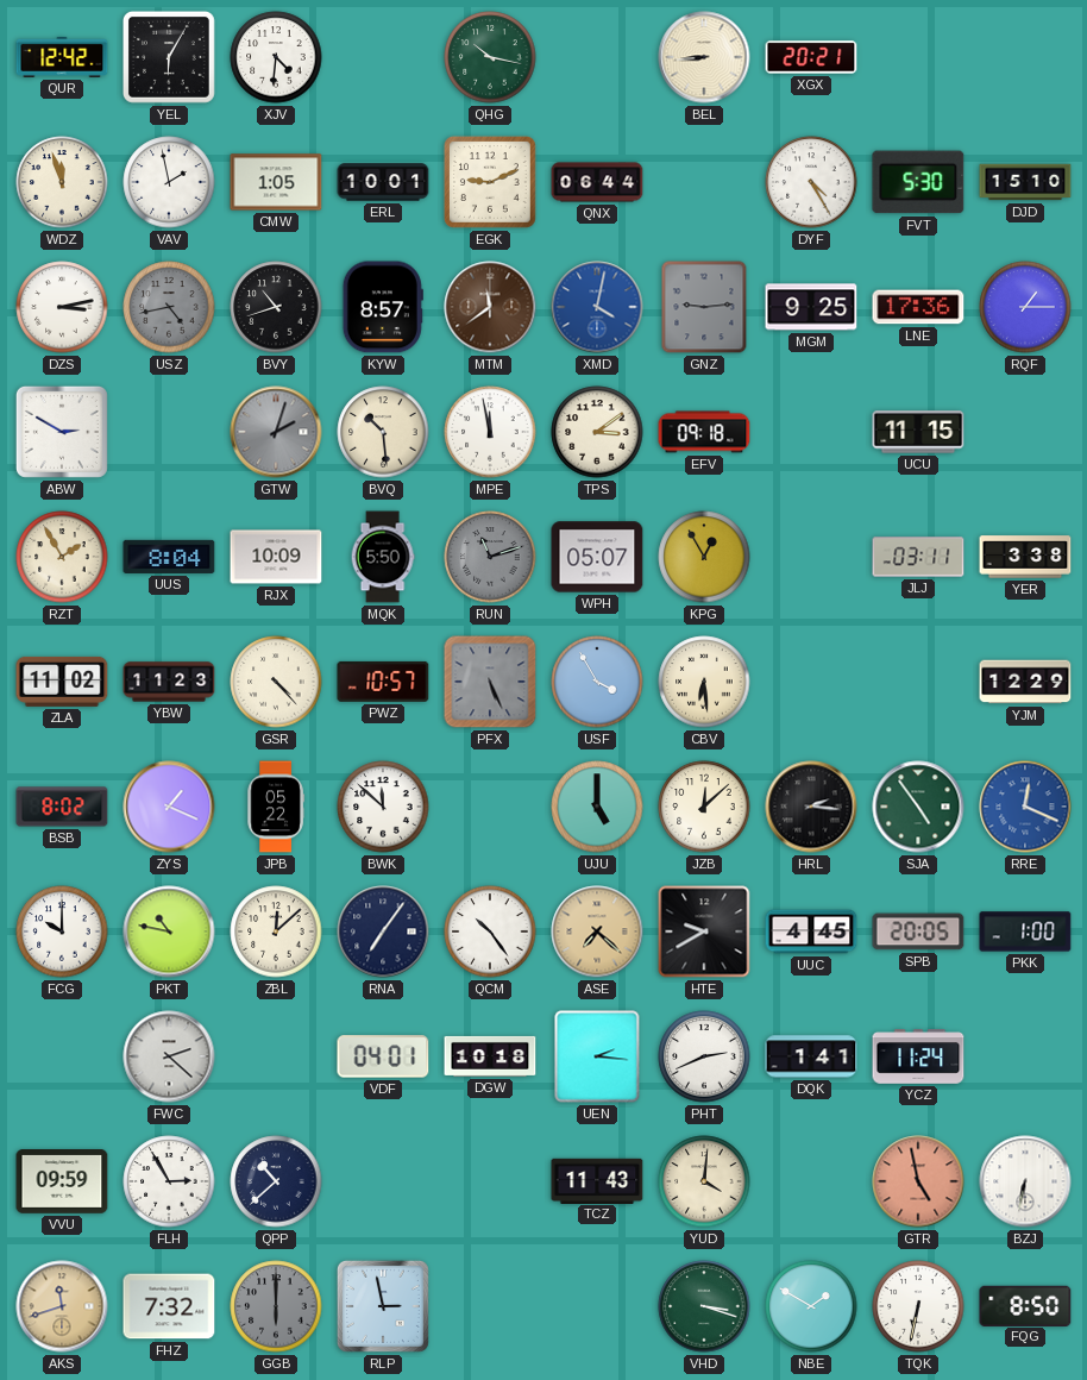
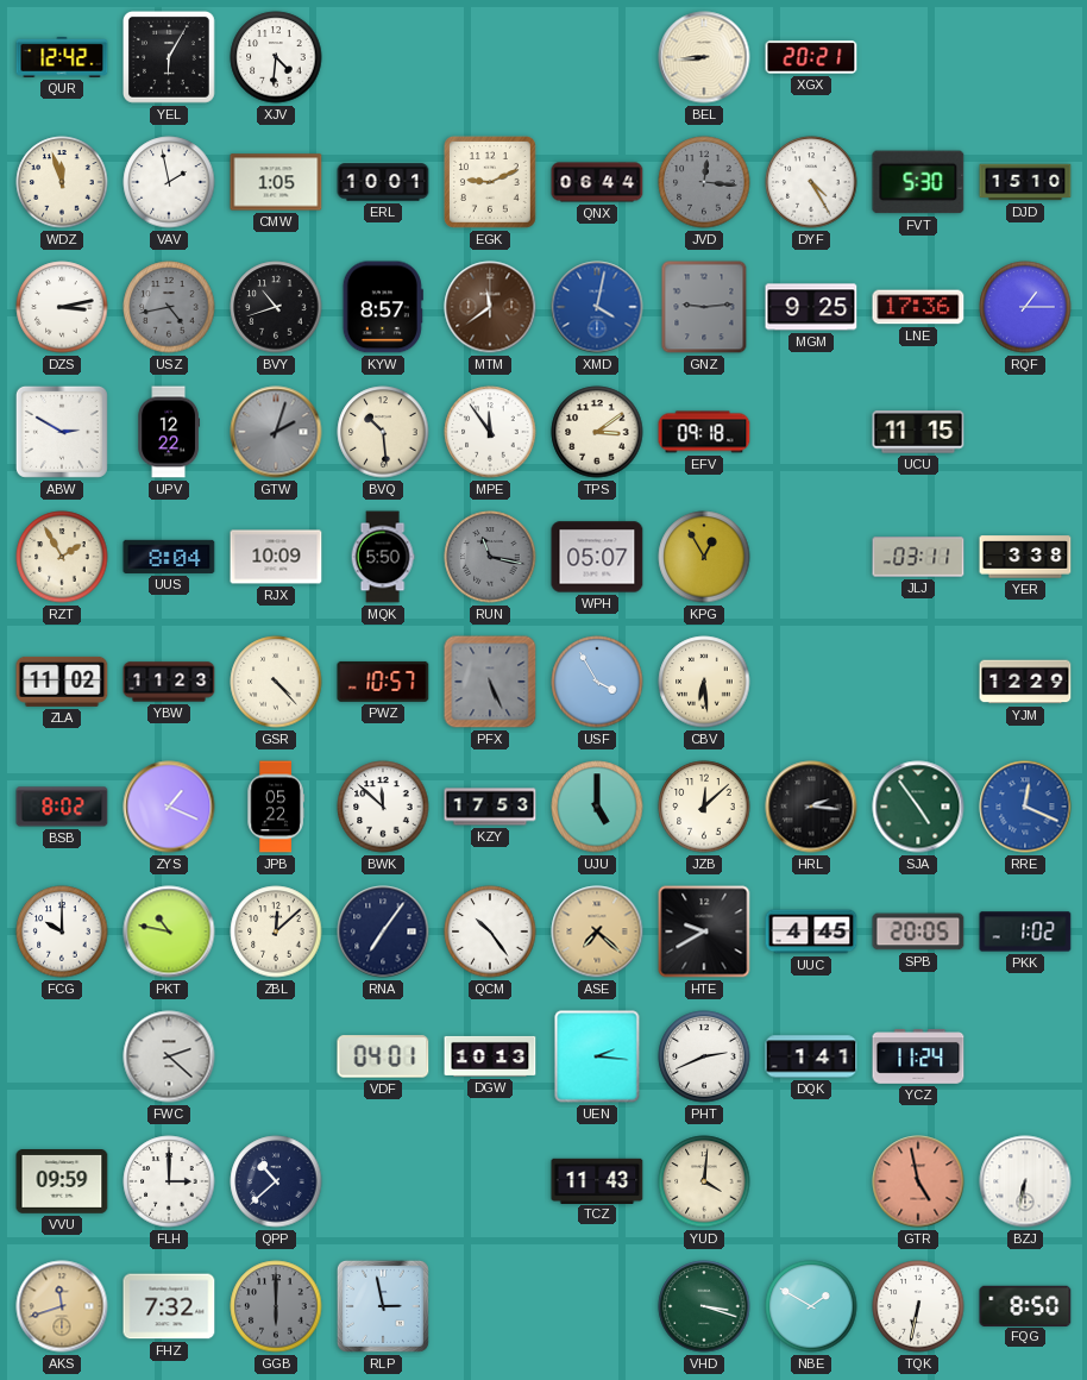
QHG: 10:17 -> none (490, 57)
JVD: none -> 12:16 (704, 182)
UPV: none -> 12:22 (168, 432)
MPE: 11:58 -> 11:54 (490, 432)
RUN: 11:12 -> 11:17 (490, 557)
KZY: none -> 17:53 (490, 807)
PKK: 1:00 -> 1:02 (1025, 931)
DGW: 10:18 -> 10:13 (490, 1056)
FLH: 2:55 -> 3:00 (169, 1181)
